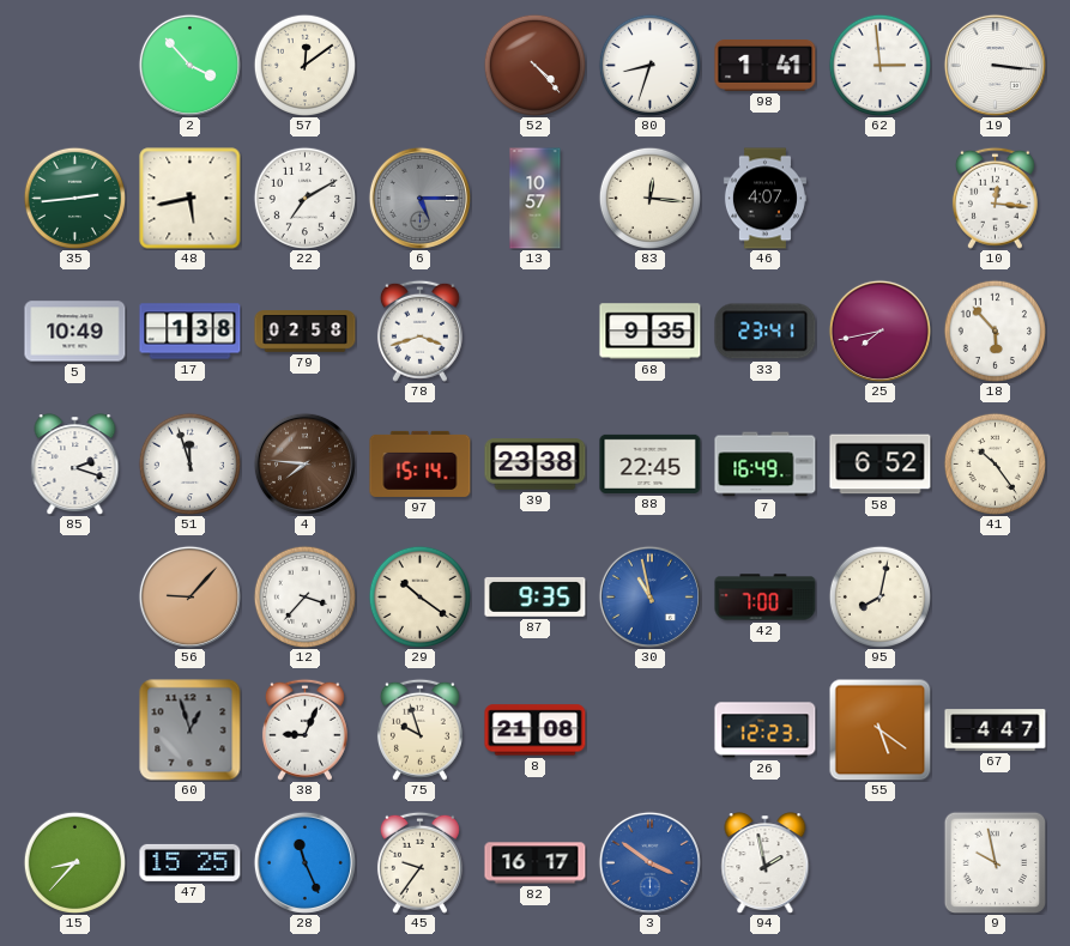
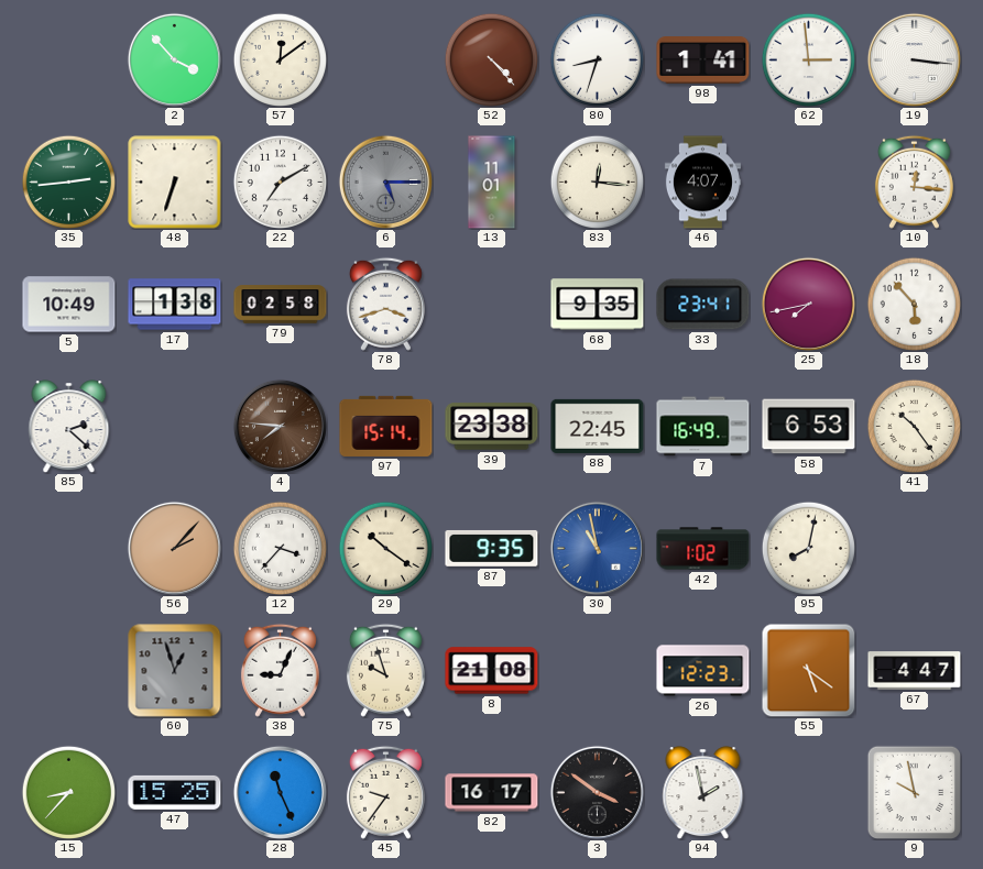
48: 5:43 -> 6:33 (175, 183)
13: 10:57 -> 11:01 (492, 183)
85: 2:18 -> 2:22 (69, 427)
51: 11:57 -> none (189, 463)
58: 6:52 -> 6:53 (809, 427)
56: 9:07 -> 2:07 (174, 548)
42: 7:00 -> 1:02 (703, 549)
3 dial: blue -> black (597, 792)
